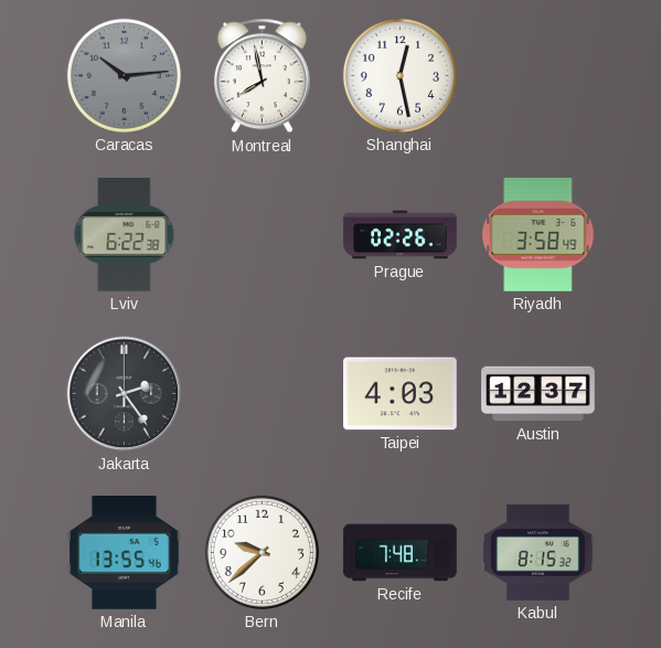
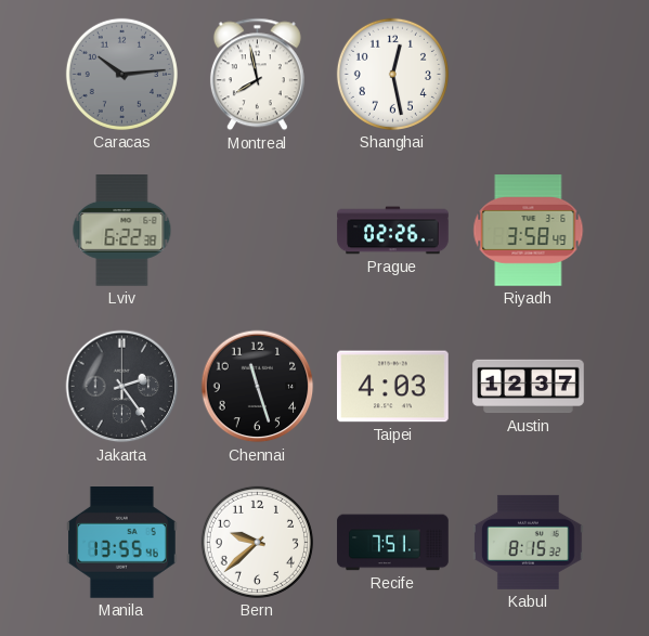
Chennai: none -> 11:27 (258, 387)
Recife: 7:48 -> 7:51 (393, 543)
